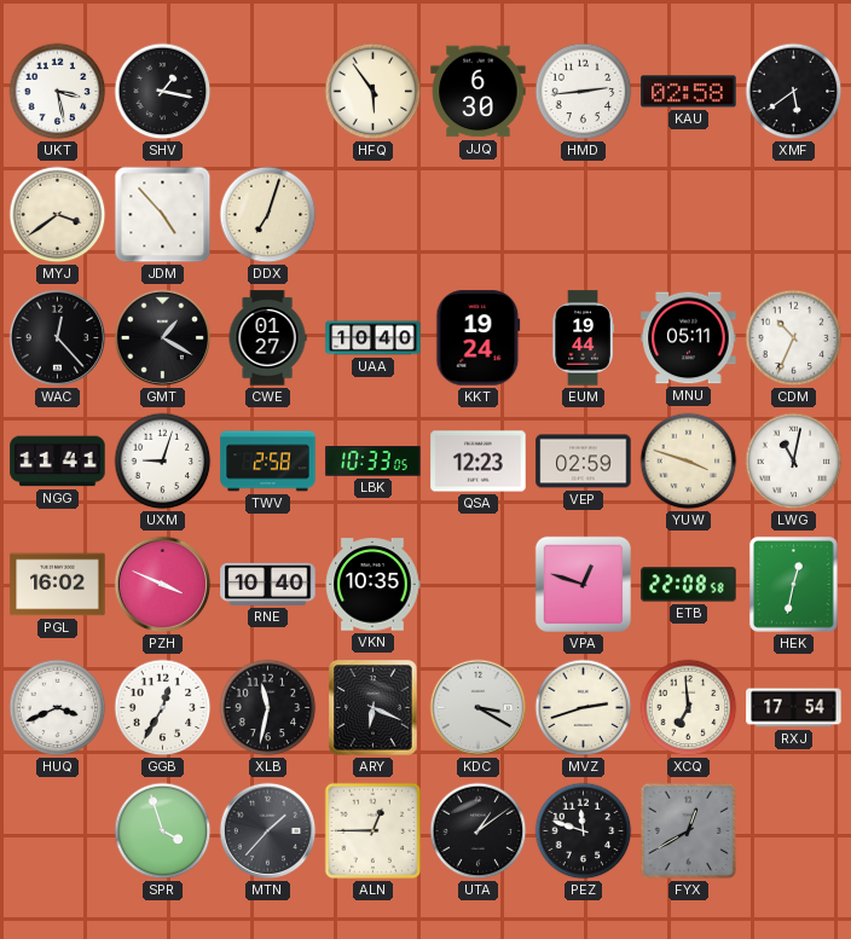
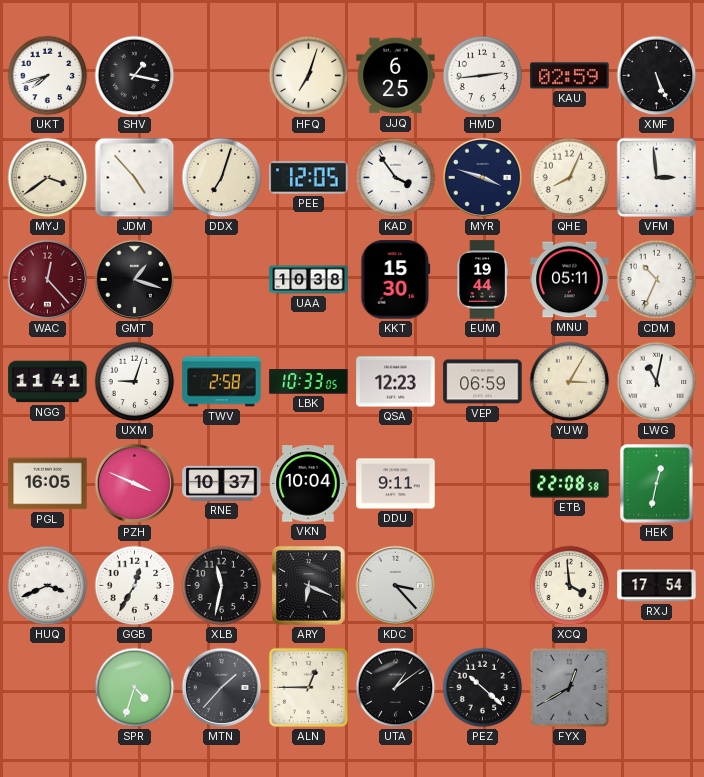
UKT: 3:28 -> 7:42 (48, 76)
HFQ: 5:54 -> 7:03 (309, 76)
JJQ: 6:30 -> 6:25 (396, 76)
KAU: 02:58 -> 02:59 (570, 76)
XMF: 5:39 -> 5:26 (657, 76)
PEE: none -> 12:05 (309, 178)
KAD: none -> 3:54 (396, 178)
MYR: none -> 3:48 (483, 178)
QHE: none -> 8:04 (570, 178)
VFM: none -> 2:59 (657, 178)
WAC dial: black -> burgundy (48, 280)
GMT: 1:20 -> 1:18 (135, 280)
CWE: 01:27 -> none (267, 338)
UAA: 10:40 -> 10:38 (309, 280)
KKT: 19:24 -> 15:30 (396, 280)
VEP: 02:59 -> 06:59 (483, 382)
YUW: 3:48 -> 3:05 (570, 382)
PGL: 16:02 -> 16:05 (48, 484)
RNE: 10:40 -> 10:37 (222, 483)
VKN: 10:35 -> 10:04 (308, 484)
DDU: none -> 9:11 (396, 484)
VPA: 12:48 -> none (583, 584)
KDC: 3:20 -> 3:23 (396, 586)
MVZ: 2:42 -> none (584, 708)
XCQ: 6:59 -> 3:59 (570, 586)
SPR: 3:57 -> 4:33 (135, 688)
PEZ: 11:48 -> 10:22 (483, 688)
